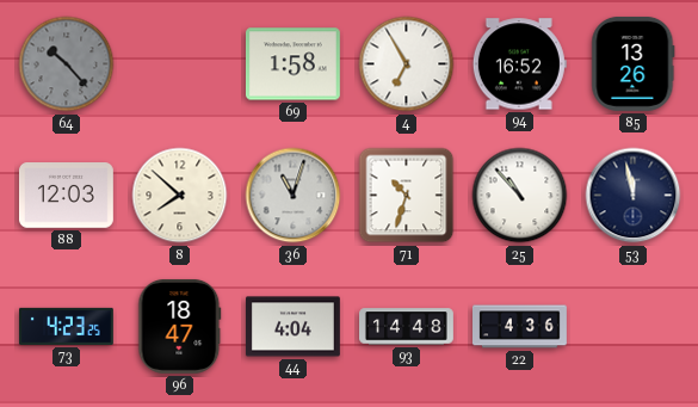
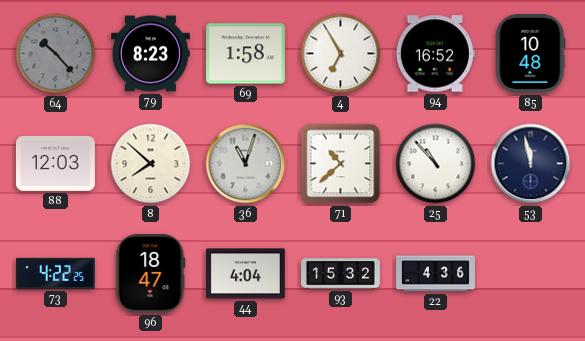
79: none -> 8:23 (150, 54)
85: 13:26 -> 10:48 (531, 53)
71: 10:33 -> 10:38 (341, 164)
73: 4:23 -> 4:22 (55, 273)
93: 14:48 -> 15:32 (341, 274)
